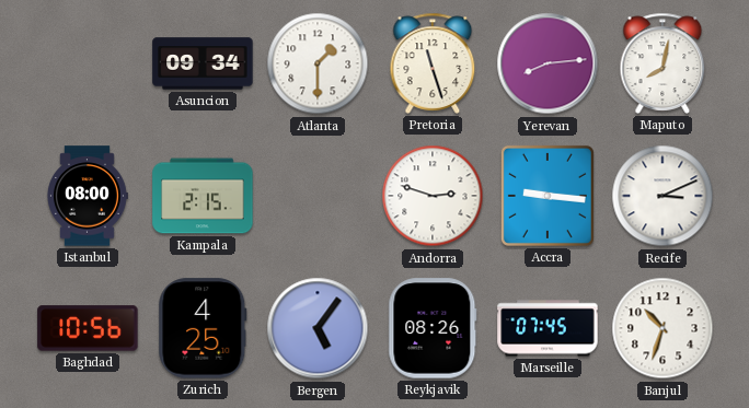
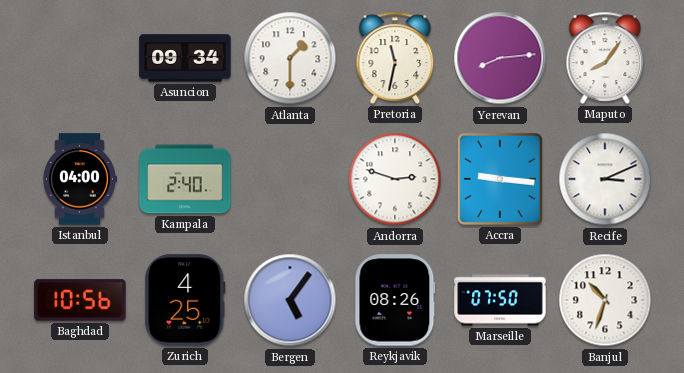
Pretoria: 11:27 -> 11:32 (395, 58)
Maputo: 8:02 -> 8:06 (605, 58)
Istanbul: 08:00 -> 04:00 (80, 179)
Kampala: 2:15 -> 2:40 (185, 179)
Marseille: 07:45 -> 07:50 (500, 300)
